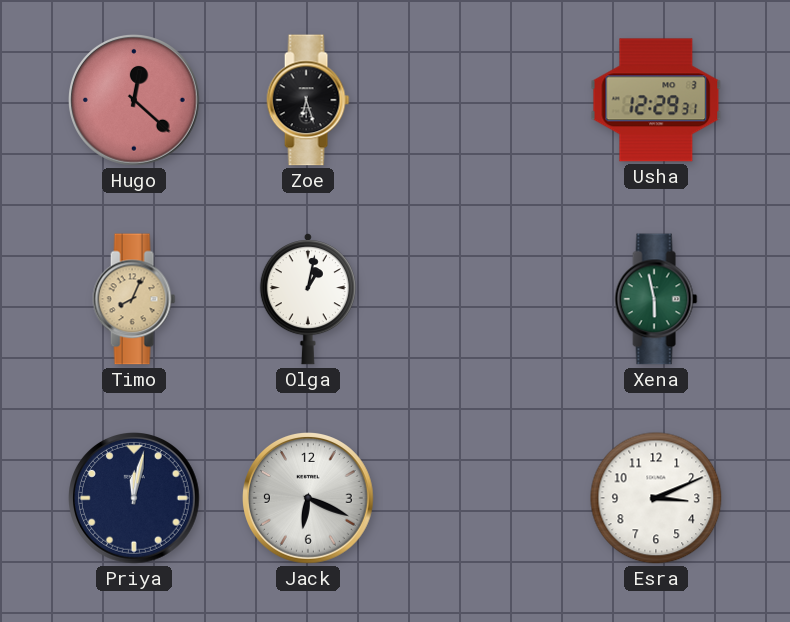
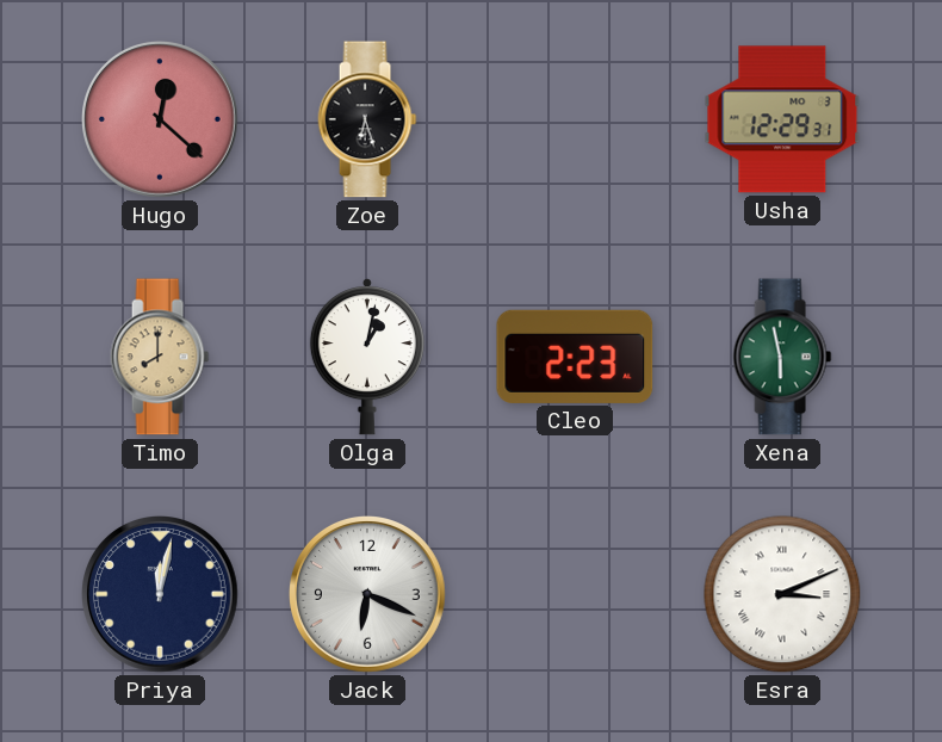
Timo: 8:04 -> 8:00 (160, 357)
Cleo: none -> 2:23 (575, 357)
Esra numerals: Arabic -> Roman (782, 594)
